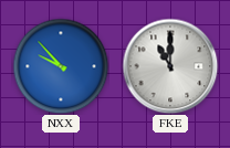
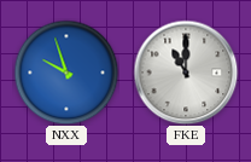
NXX: 9:53 -> 9:57 (66, 73)
